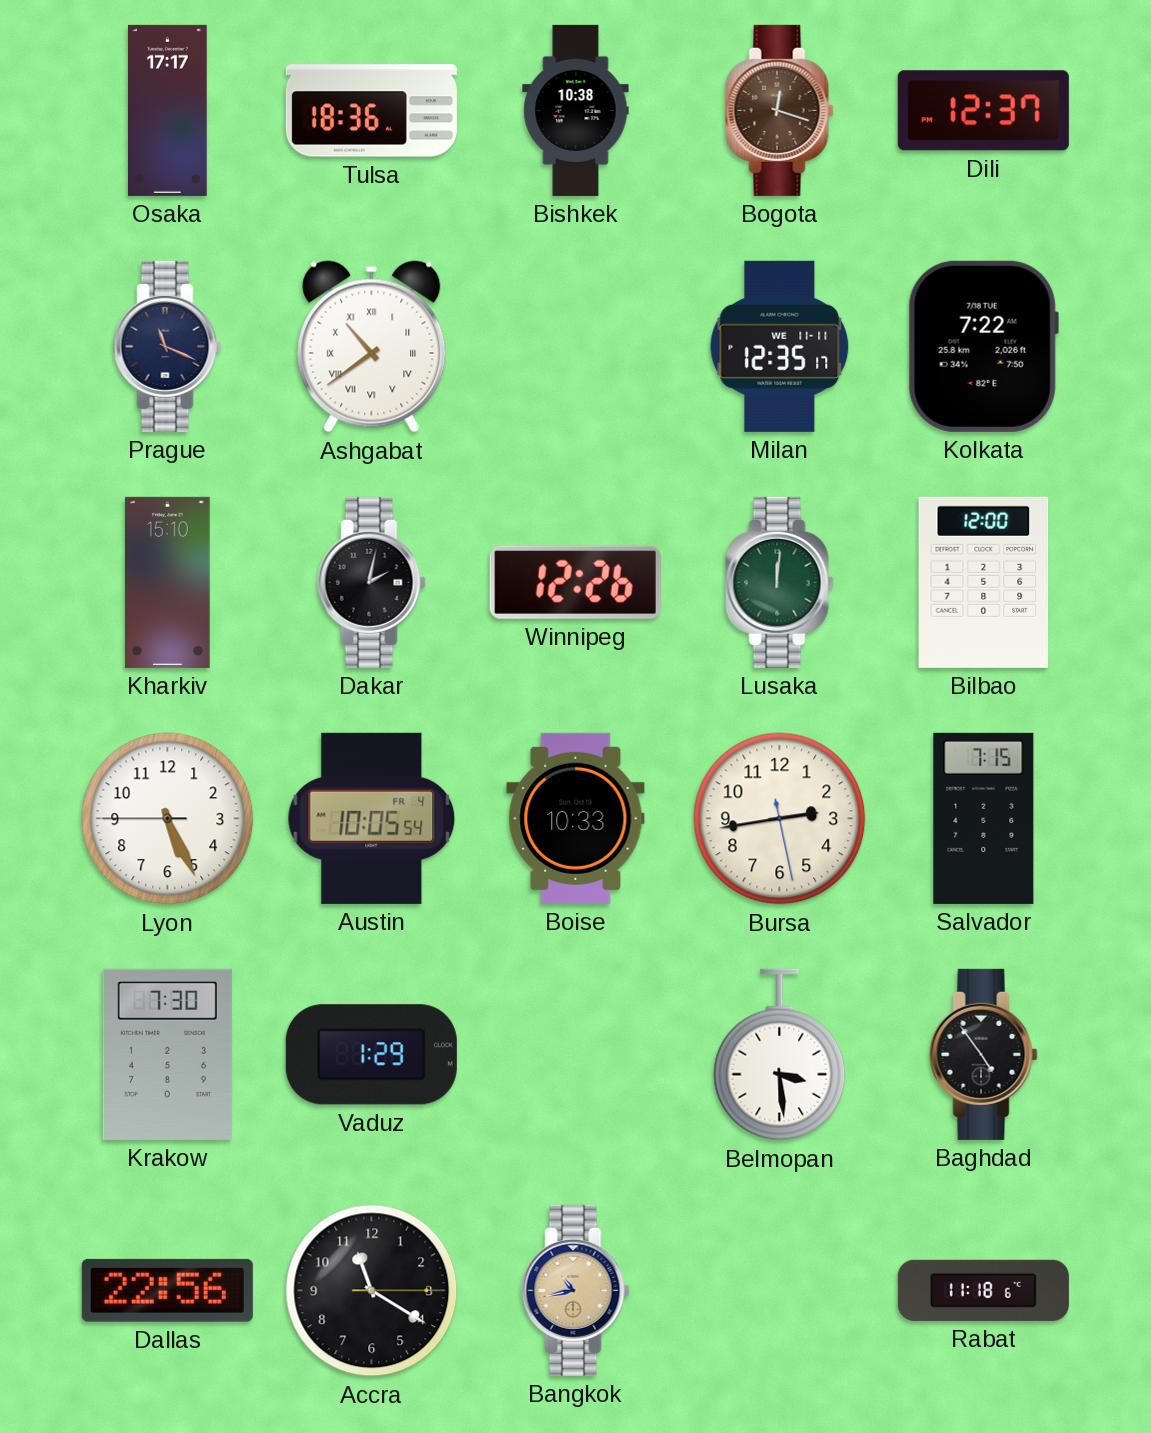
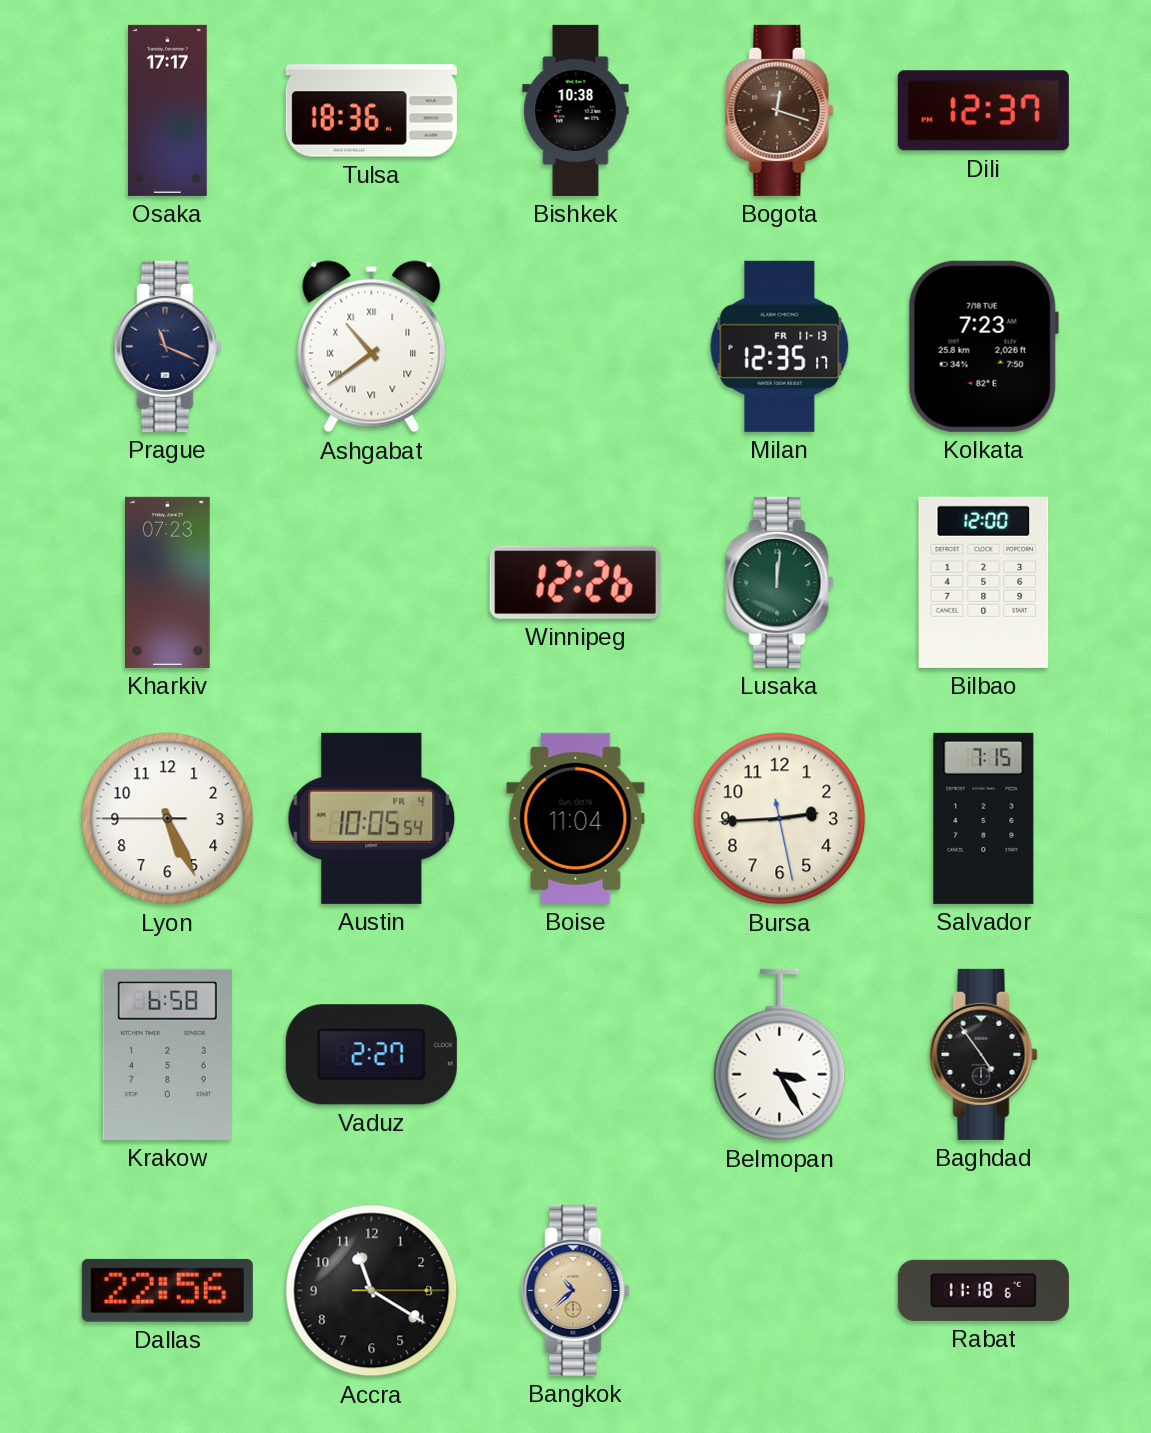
Milan date: WE 11-11 -> FR 11-13 (780, 346)
Kolkata: 7:22 -> 7:23 (983, 346)
Kharkiv: 15:10 -> 07:23 (168, 582)
Dakar: 2:02 -> none (372, 582)
Boise: 10:33 -> 11:04 (576, 818)
Bursa: 2:43 -> 2:44 (780, 819)
Krakow: 7:30 -> 6:58 (167, 1054)
Vaduz: 1:29 -> 2:27 (371, 1055)
Belmopan: 3:29 -> 3:25 (780, 1055)
Bangkok: 10:43 -> 10:38 (576, 1290)
